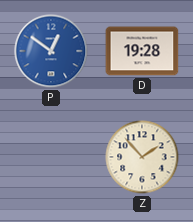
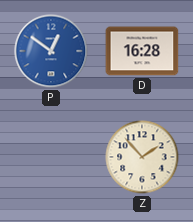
D: 19:28 -> 16:28 (142, 51)
